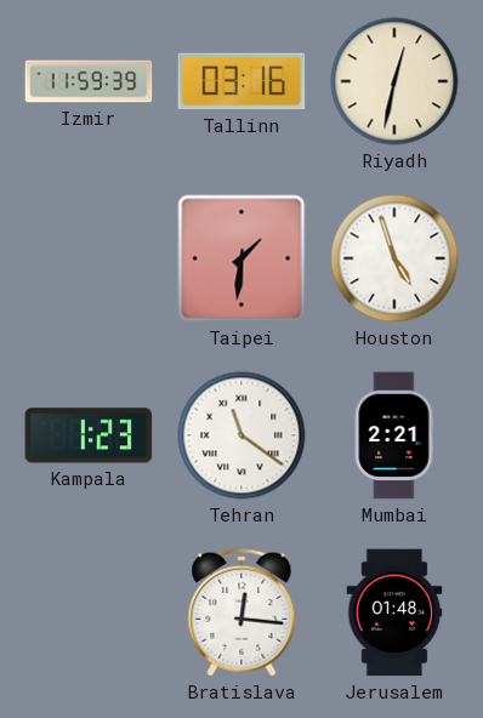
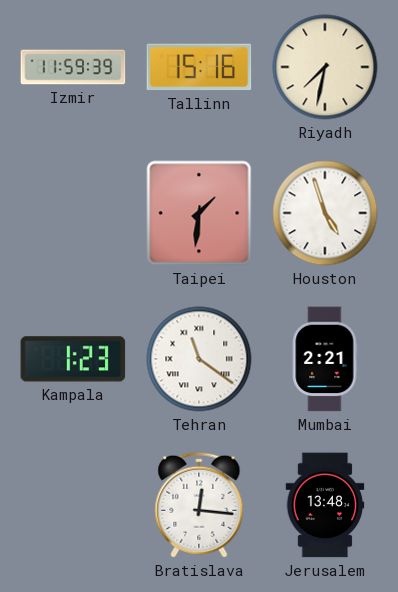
Tallinn: 03:16 -> 15:16 (199, 67)
Riyadh: 12:32 -> 7:32 (325, 67)
Jerusalem: 01:48 -> 13:48 (325, 505)
